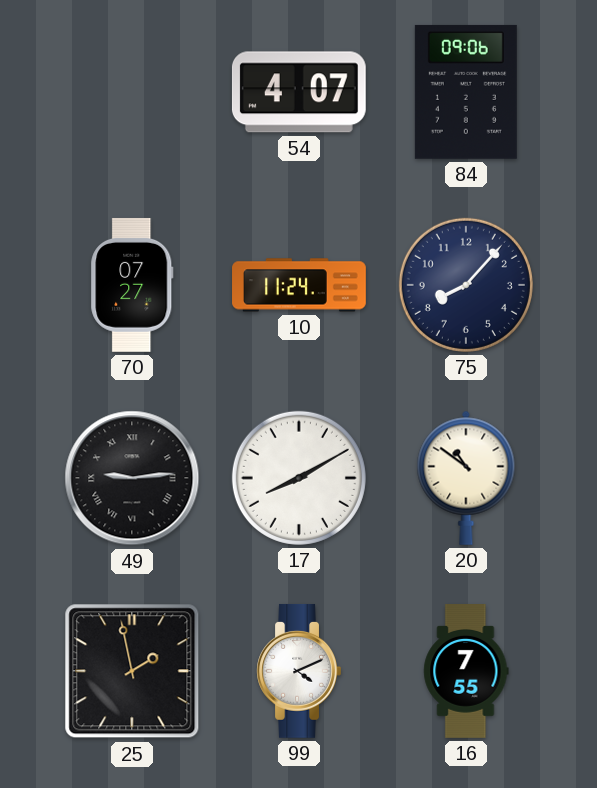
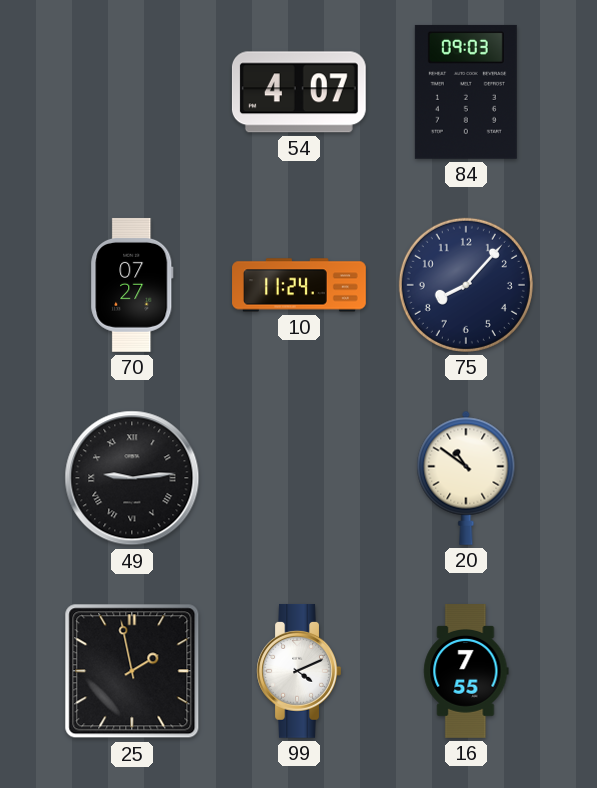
84: 09:06 -> 09:03 (466, 92)
17: 8:10 -> none (299, 478)
